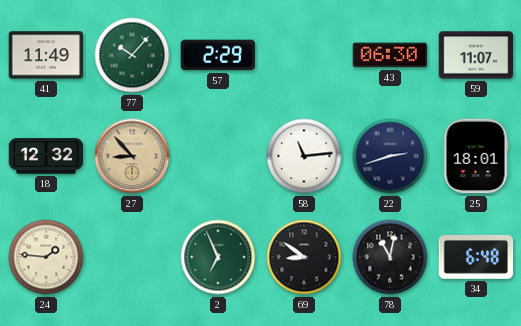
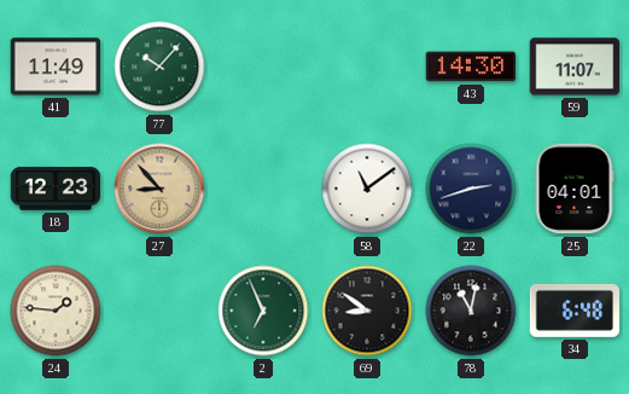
57: 2:29 -> none (218, 55)
43: 06:30 -> 14:30 (471, 66)
18: 12:32 -> 12:23 (56, 189)
58: 11:14 -> 11:09 (367, 189)
25: 18:01 -> 04:01 (575, 189)
